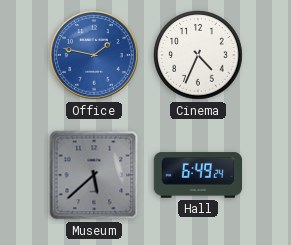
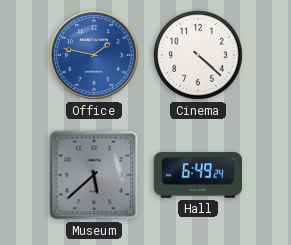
Cinema: 4:34 -> 4:22 (198, 55)
